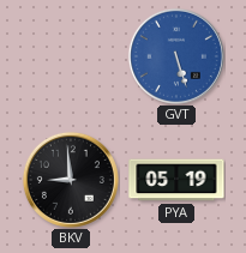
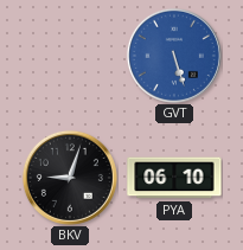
BKV: 8:59 -> 9:03 (70, 178)
PYA: 05:19 -> 06:10 (174, 178)
